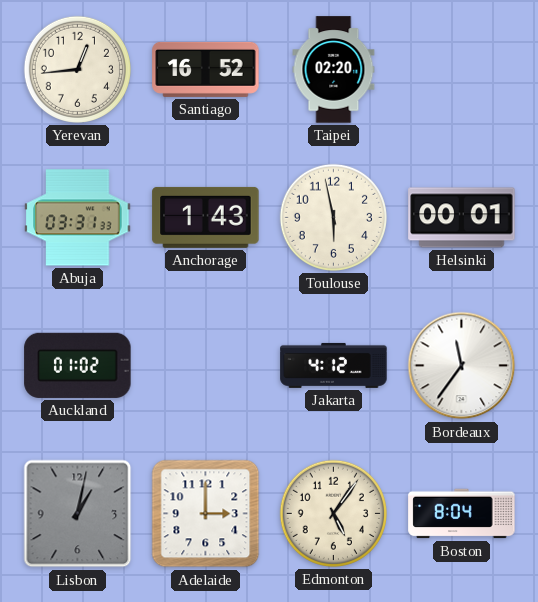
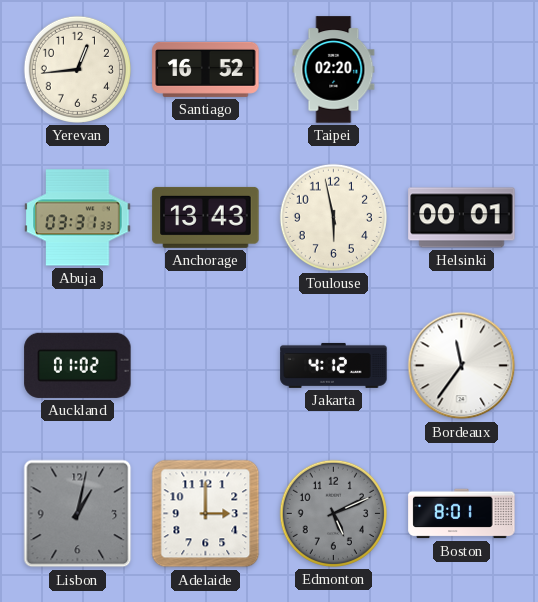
Anchorage: 1:43 -> 13:43 (206, 217)
Edmonton: 5:06 -> 5:11 (333, 513)
Edmonton dial: cream -> grey (333, 513)
Boston: 8:04 -> 8:01 (462, 514)
